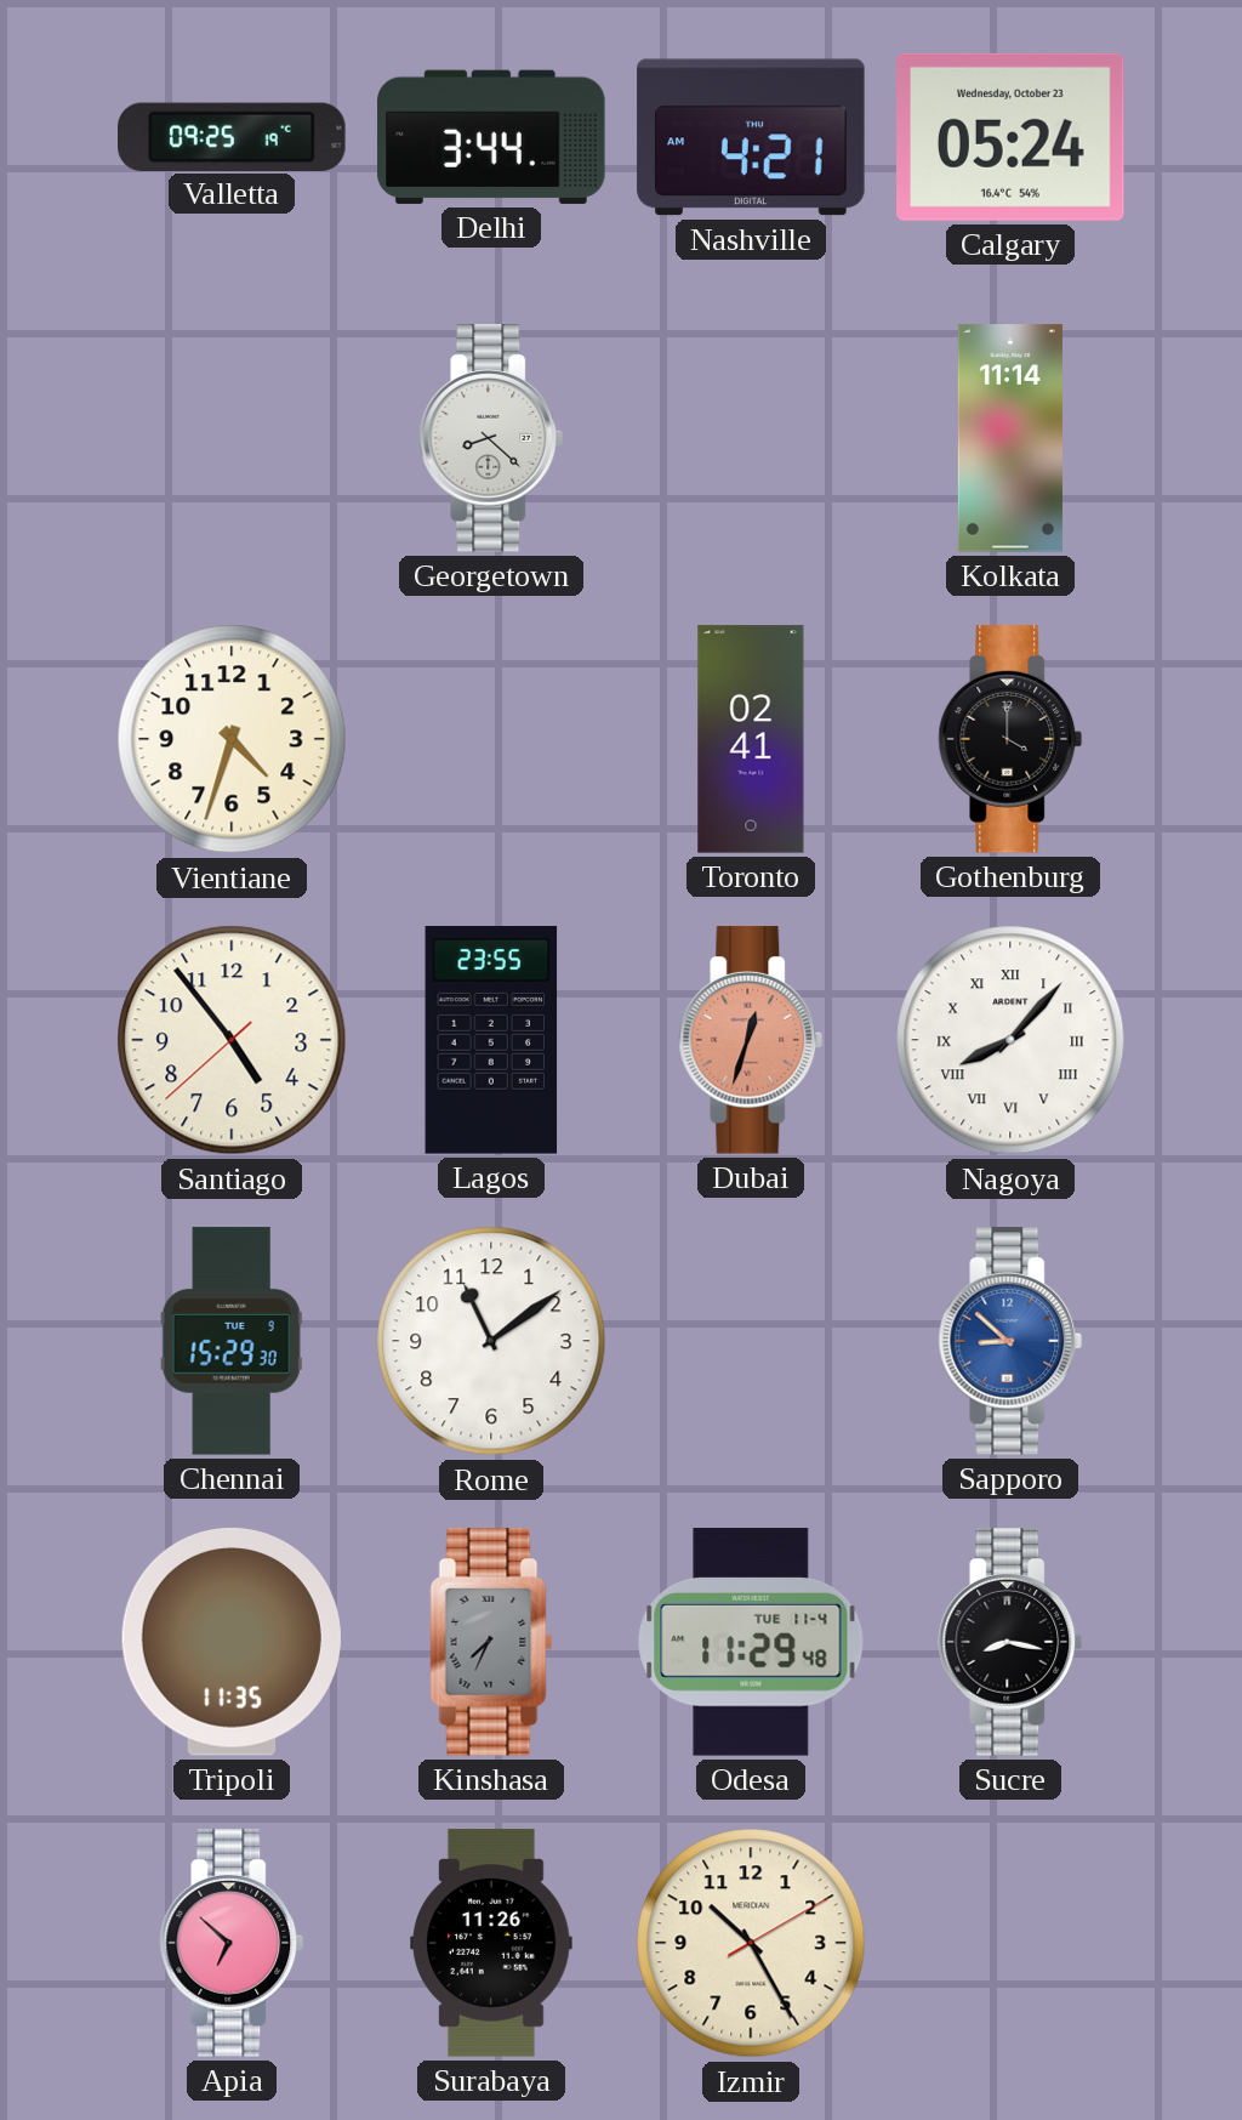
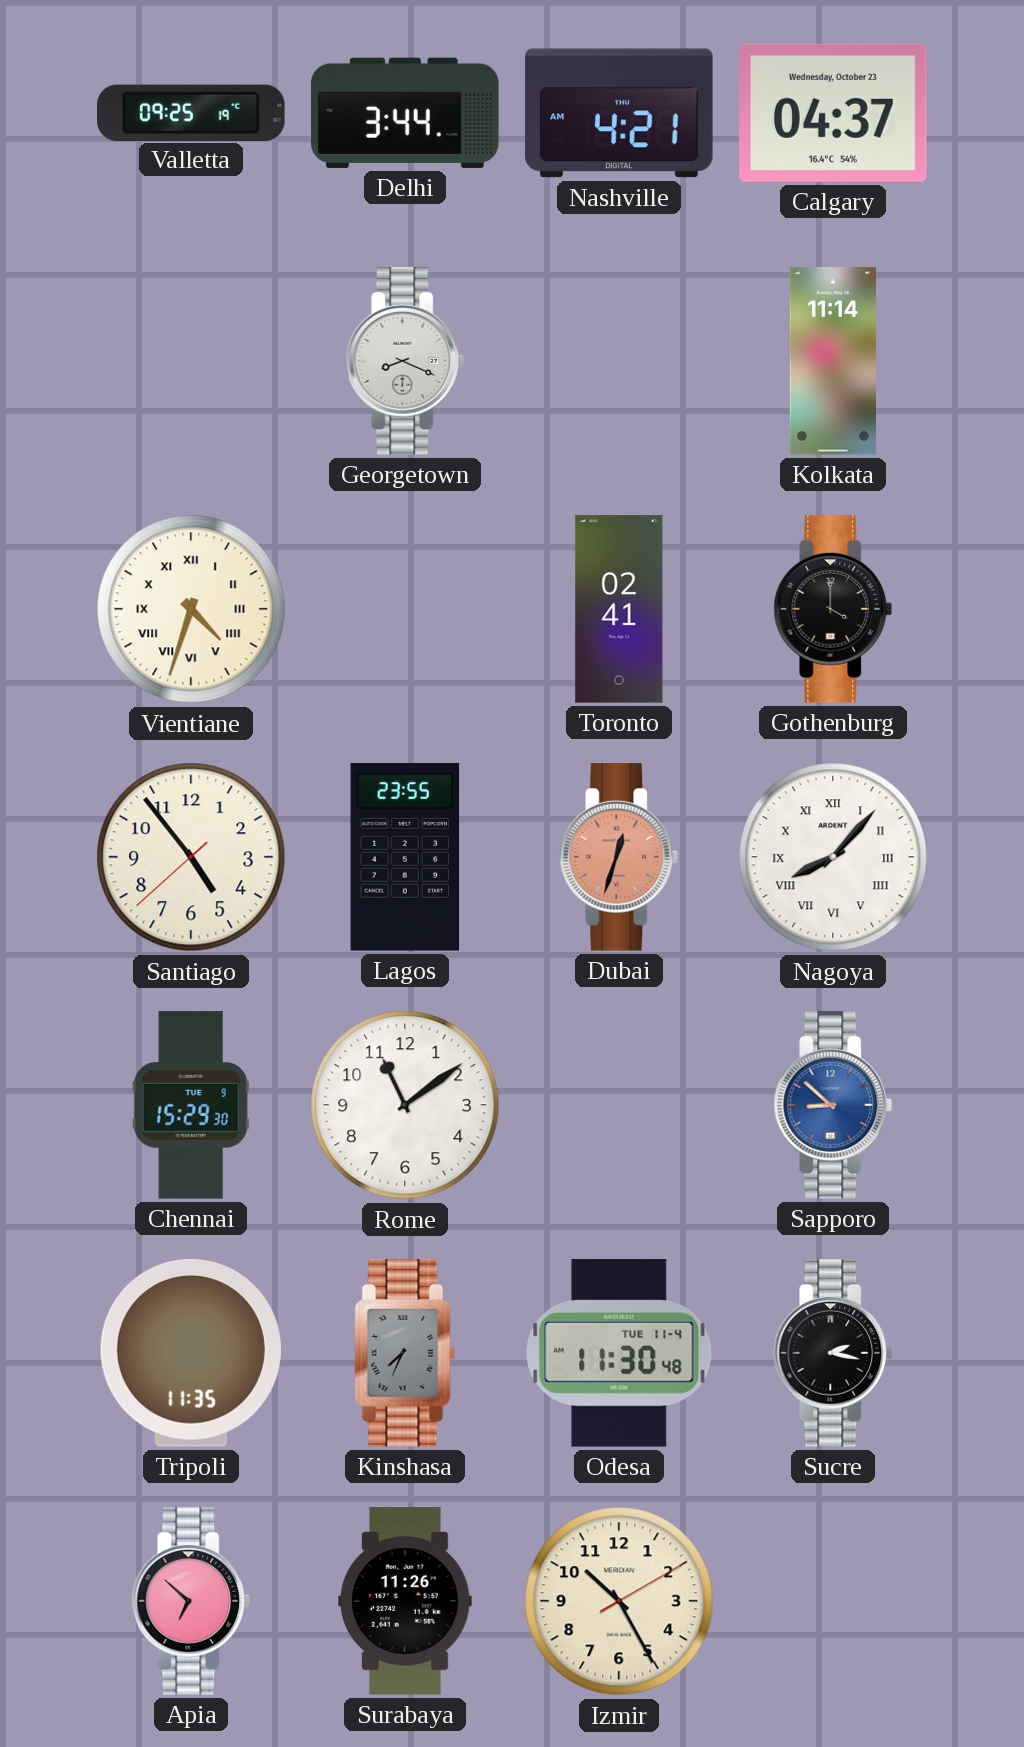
Calgary: 05:24 -> 04:37 (833, 113)
Georgetown: 8:22 -> 8:19 (405, 361)
Vientiane numerals: Arabic -> Roman (191, 609)
Odesa: 11:29 -> 11:30 (619, 1353)
Sucre: 8:17 -> 2:17 (833, 1353)
